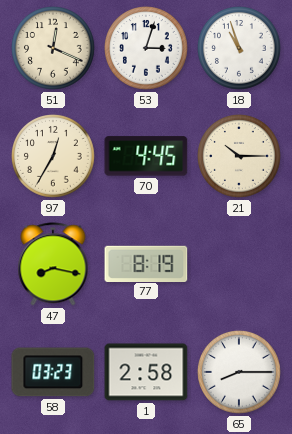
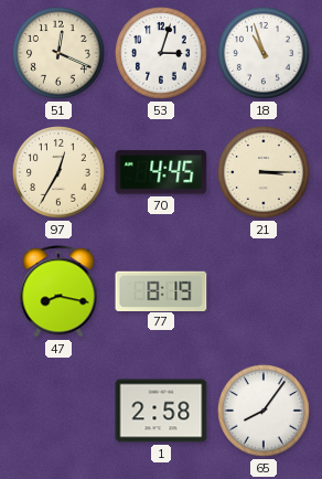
21: 10:15 -> 3:15 (265, 173)
58: 03:23 -> none (53, 372)
65: 8:15 -> 8:06 (265, 412)
